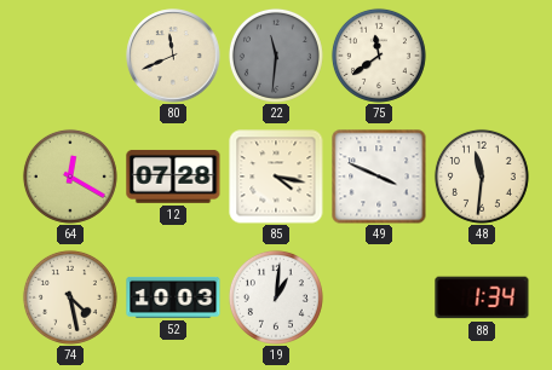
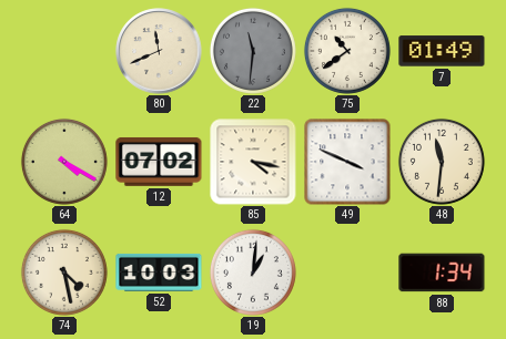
75: 11:39 -> 10:39 (347, 51)
7: none -> 01:49 (442, 51)
64: 12:20 -> 4:20 (64, 162)
12: 07:28 -> 07:02 (159, 162)
